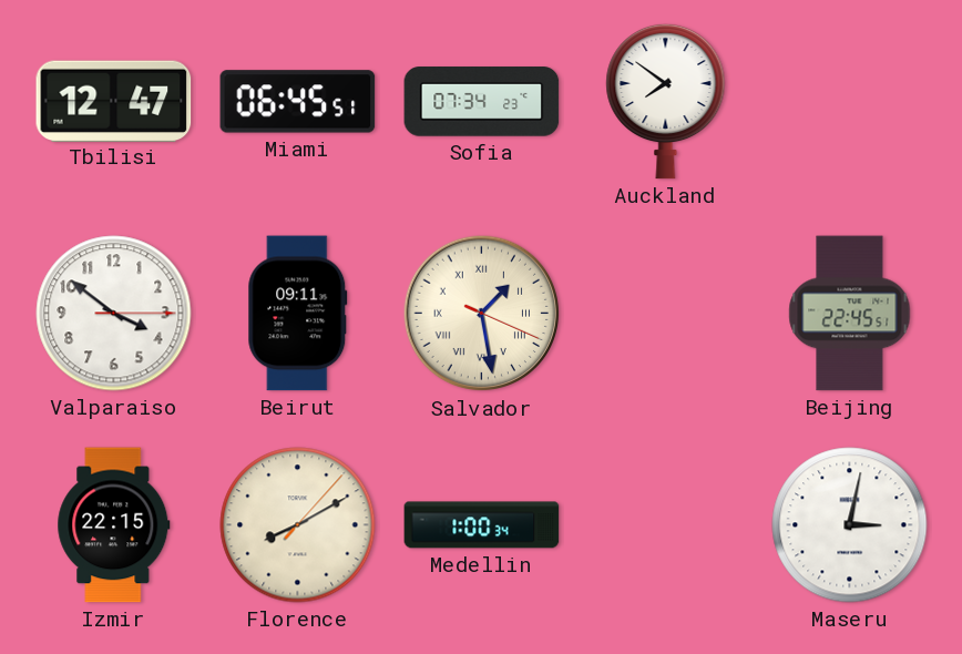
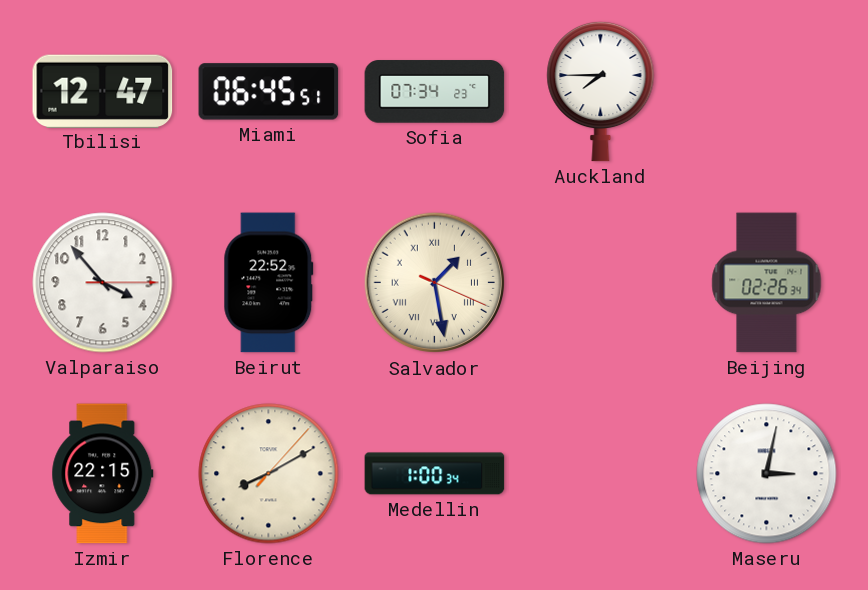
Auckland: 7:51 -> 7:45 (601, 91)
Valparaiso: 3:51 -> 3:53 (103, 283)
Beirut: 09:11 -> 22:52 (269, 283)
Beijing: 22:45 -> 02:26 (767, 283)
